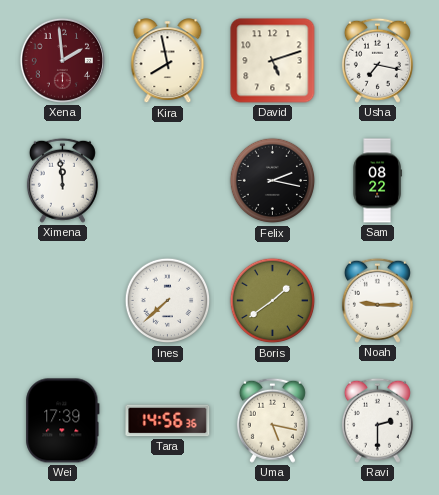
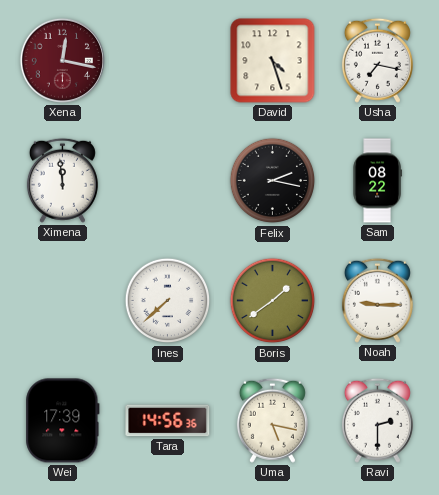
Xena: 1:59 -> 12:17 (62, 60)
Kira: 7:58 -> none (168, 61)
David: 5:12 -> 4:27 (273, 61)
